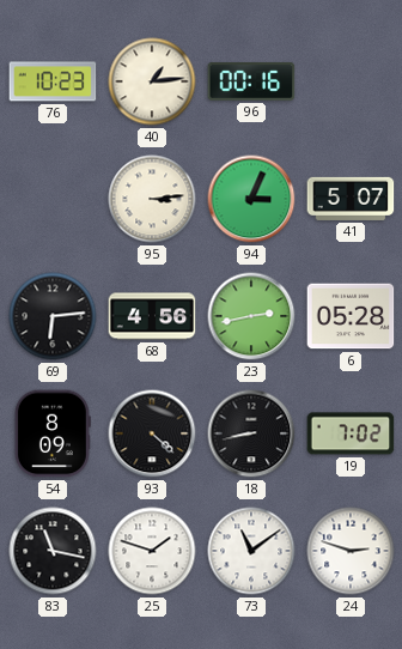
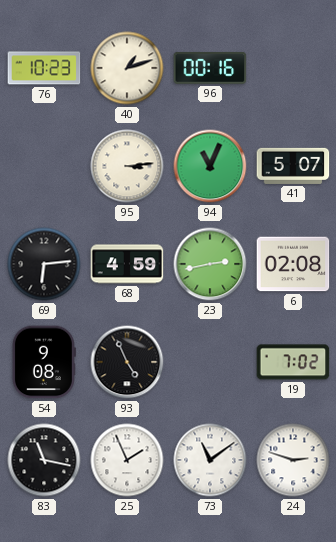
40: 1:14 -> 1:12 (127, 68)
94: 3:04 -> 11:04 (210, 166)
68: 4:56 -> 4:59 (127, 264)
6: 05:28 -> 02:08 (293, 264)
54: 8:09 -> 9:08 (44, 362)
93: 4:22 -> 4:56 (127, 362)
18: 8:43 -> none (251, 433)
25: 1:48 -> 1:56 (127, 460)
